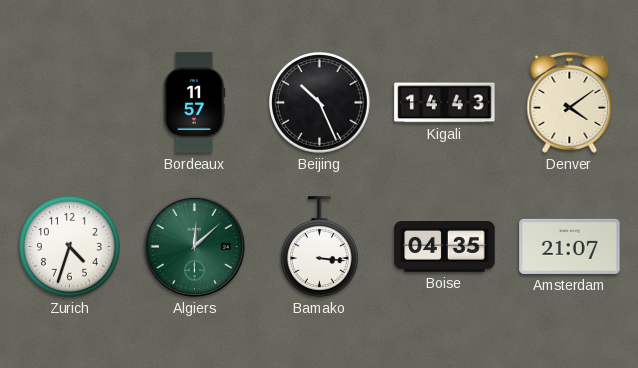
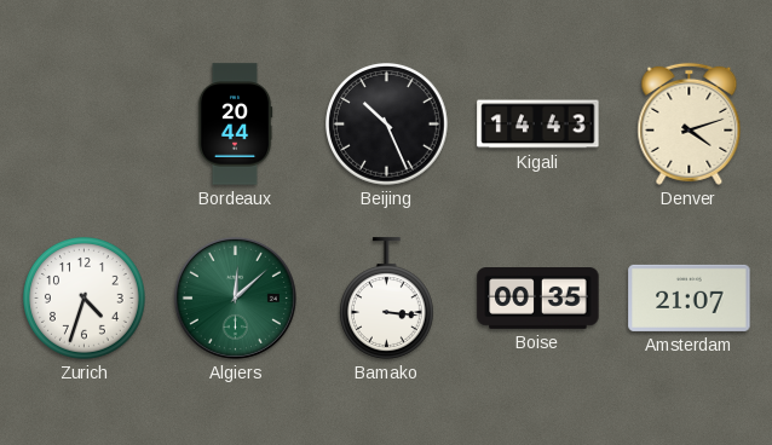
Bordeaux: 11:57 -> 20:44 (235, 125)
Denver: 4:09 -> 4:12 (690, 123)
Boise: 04:35 -> 00:35 (538, 299)
